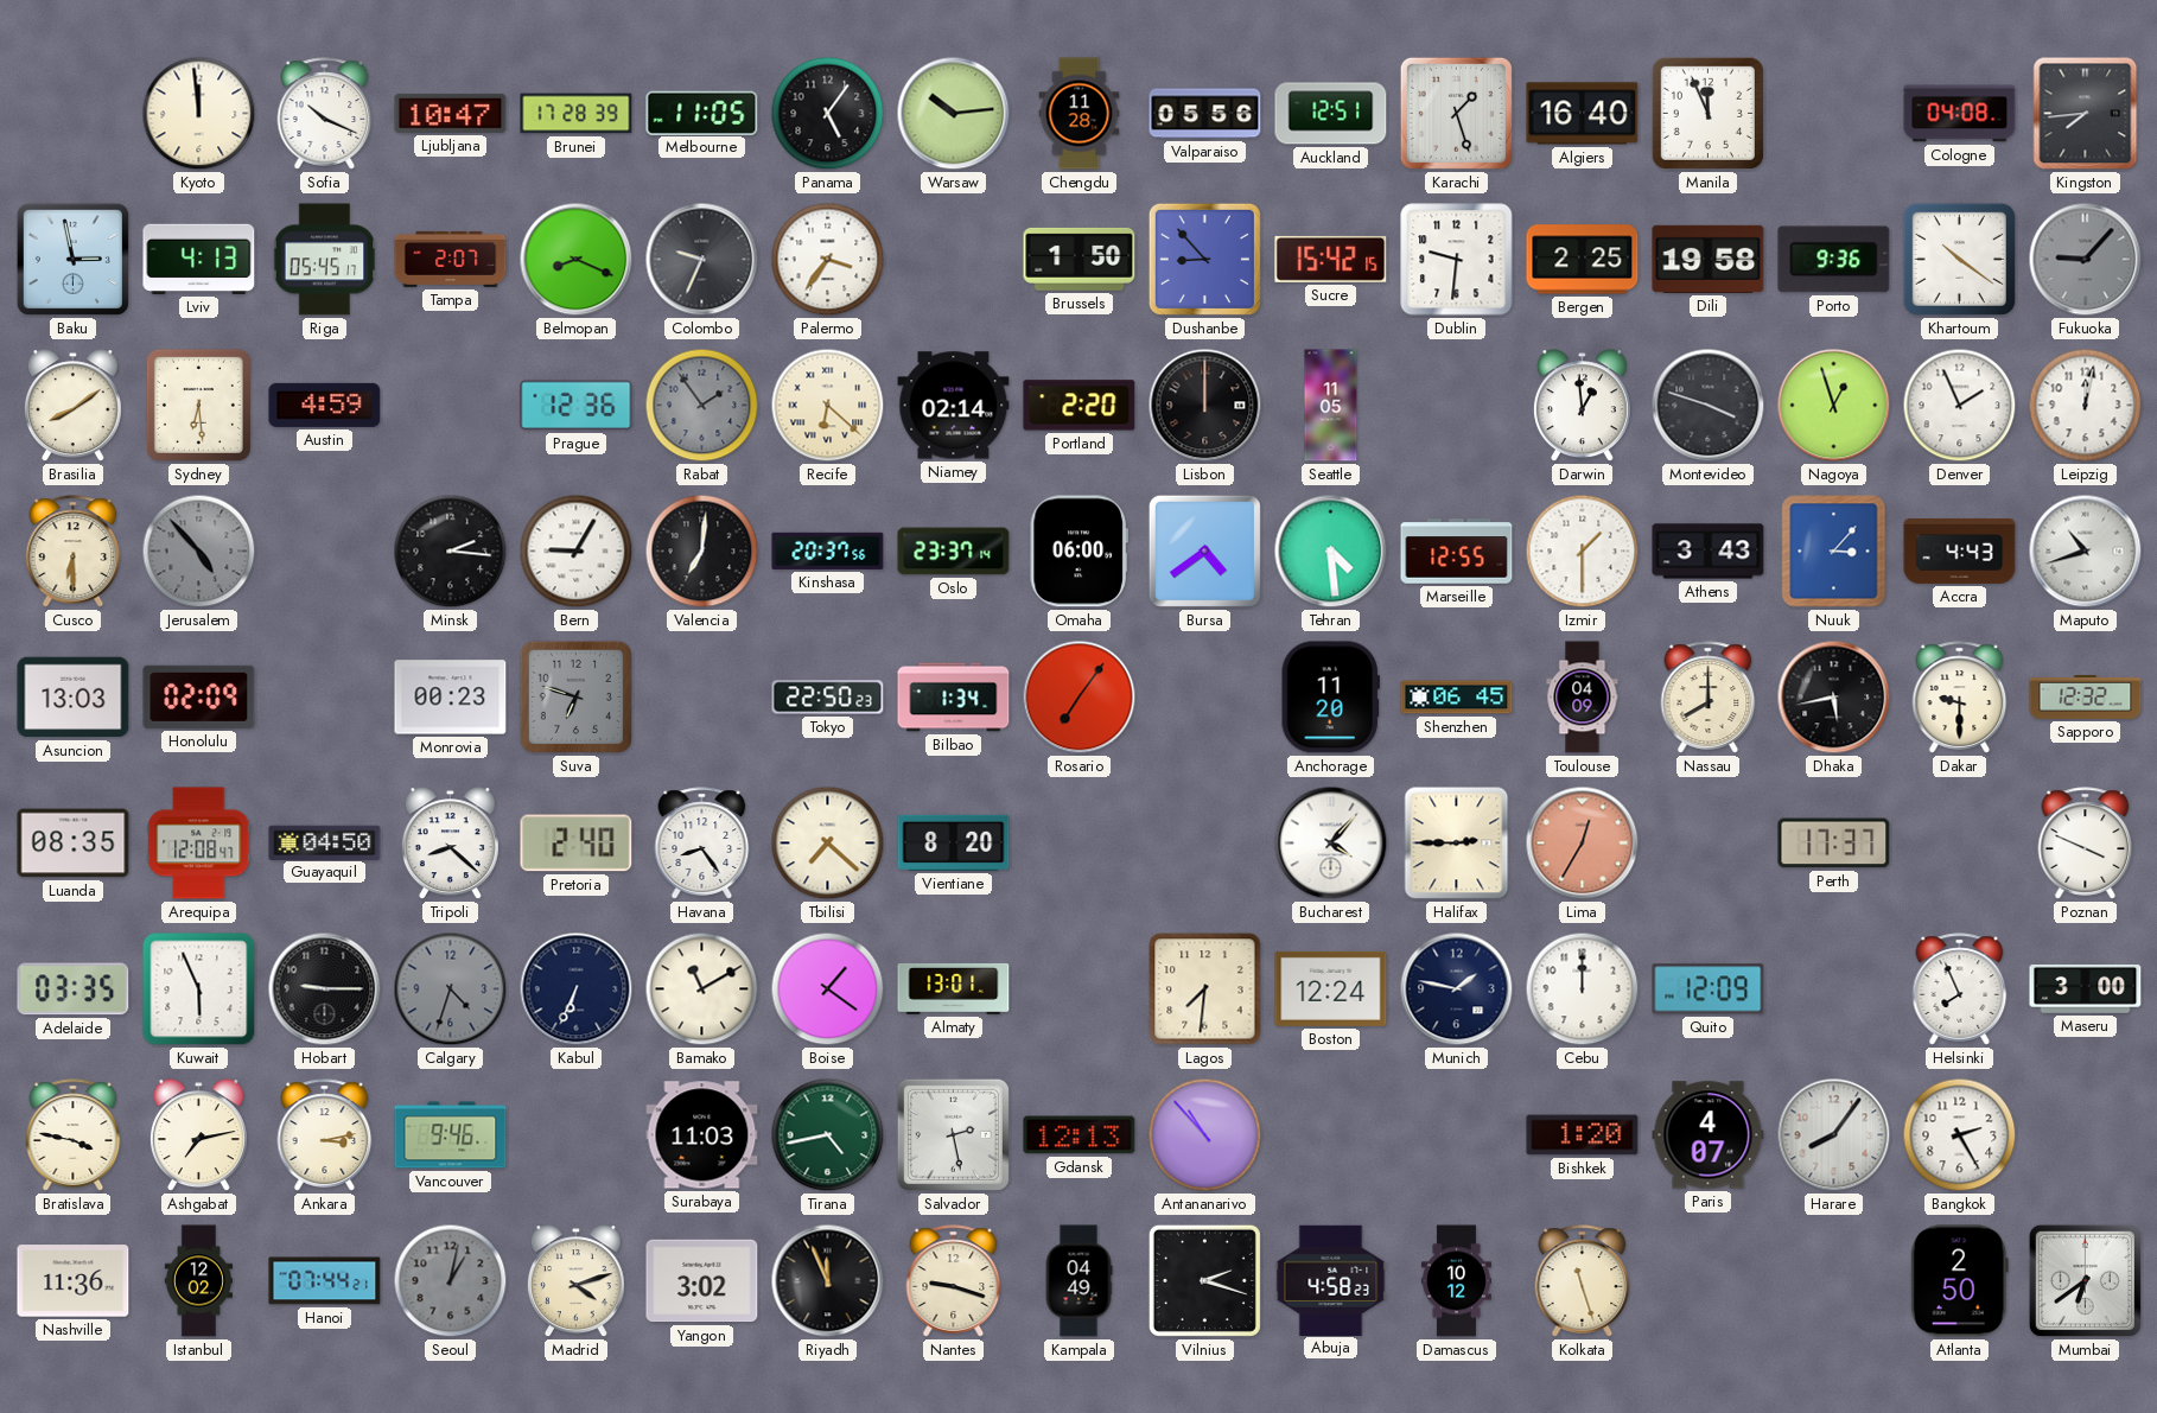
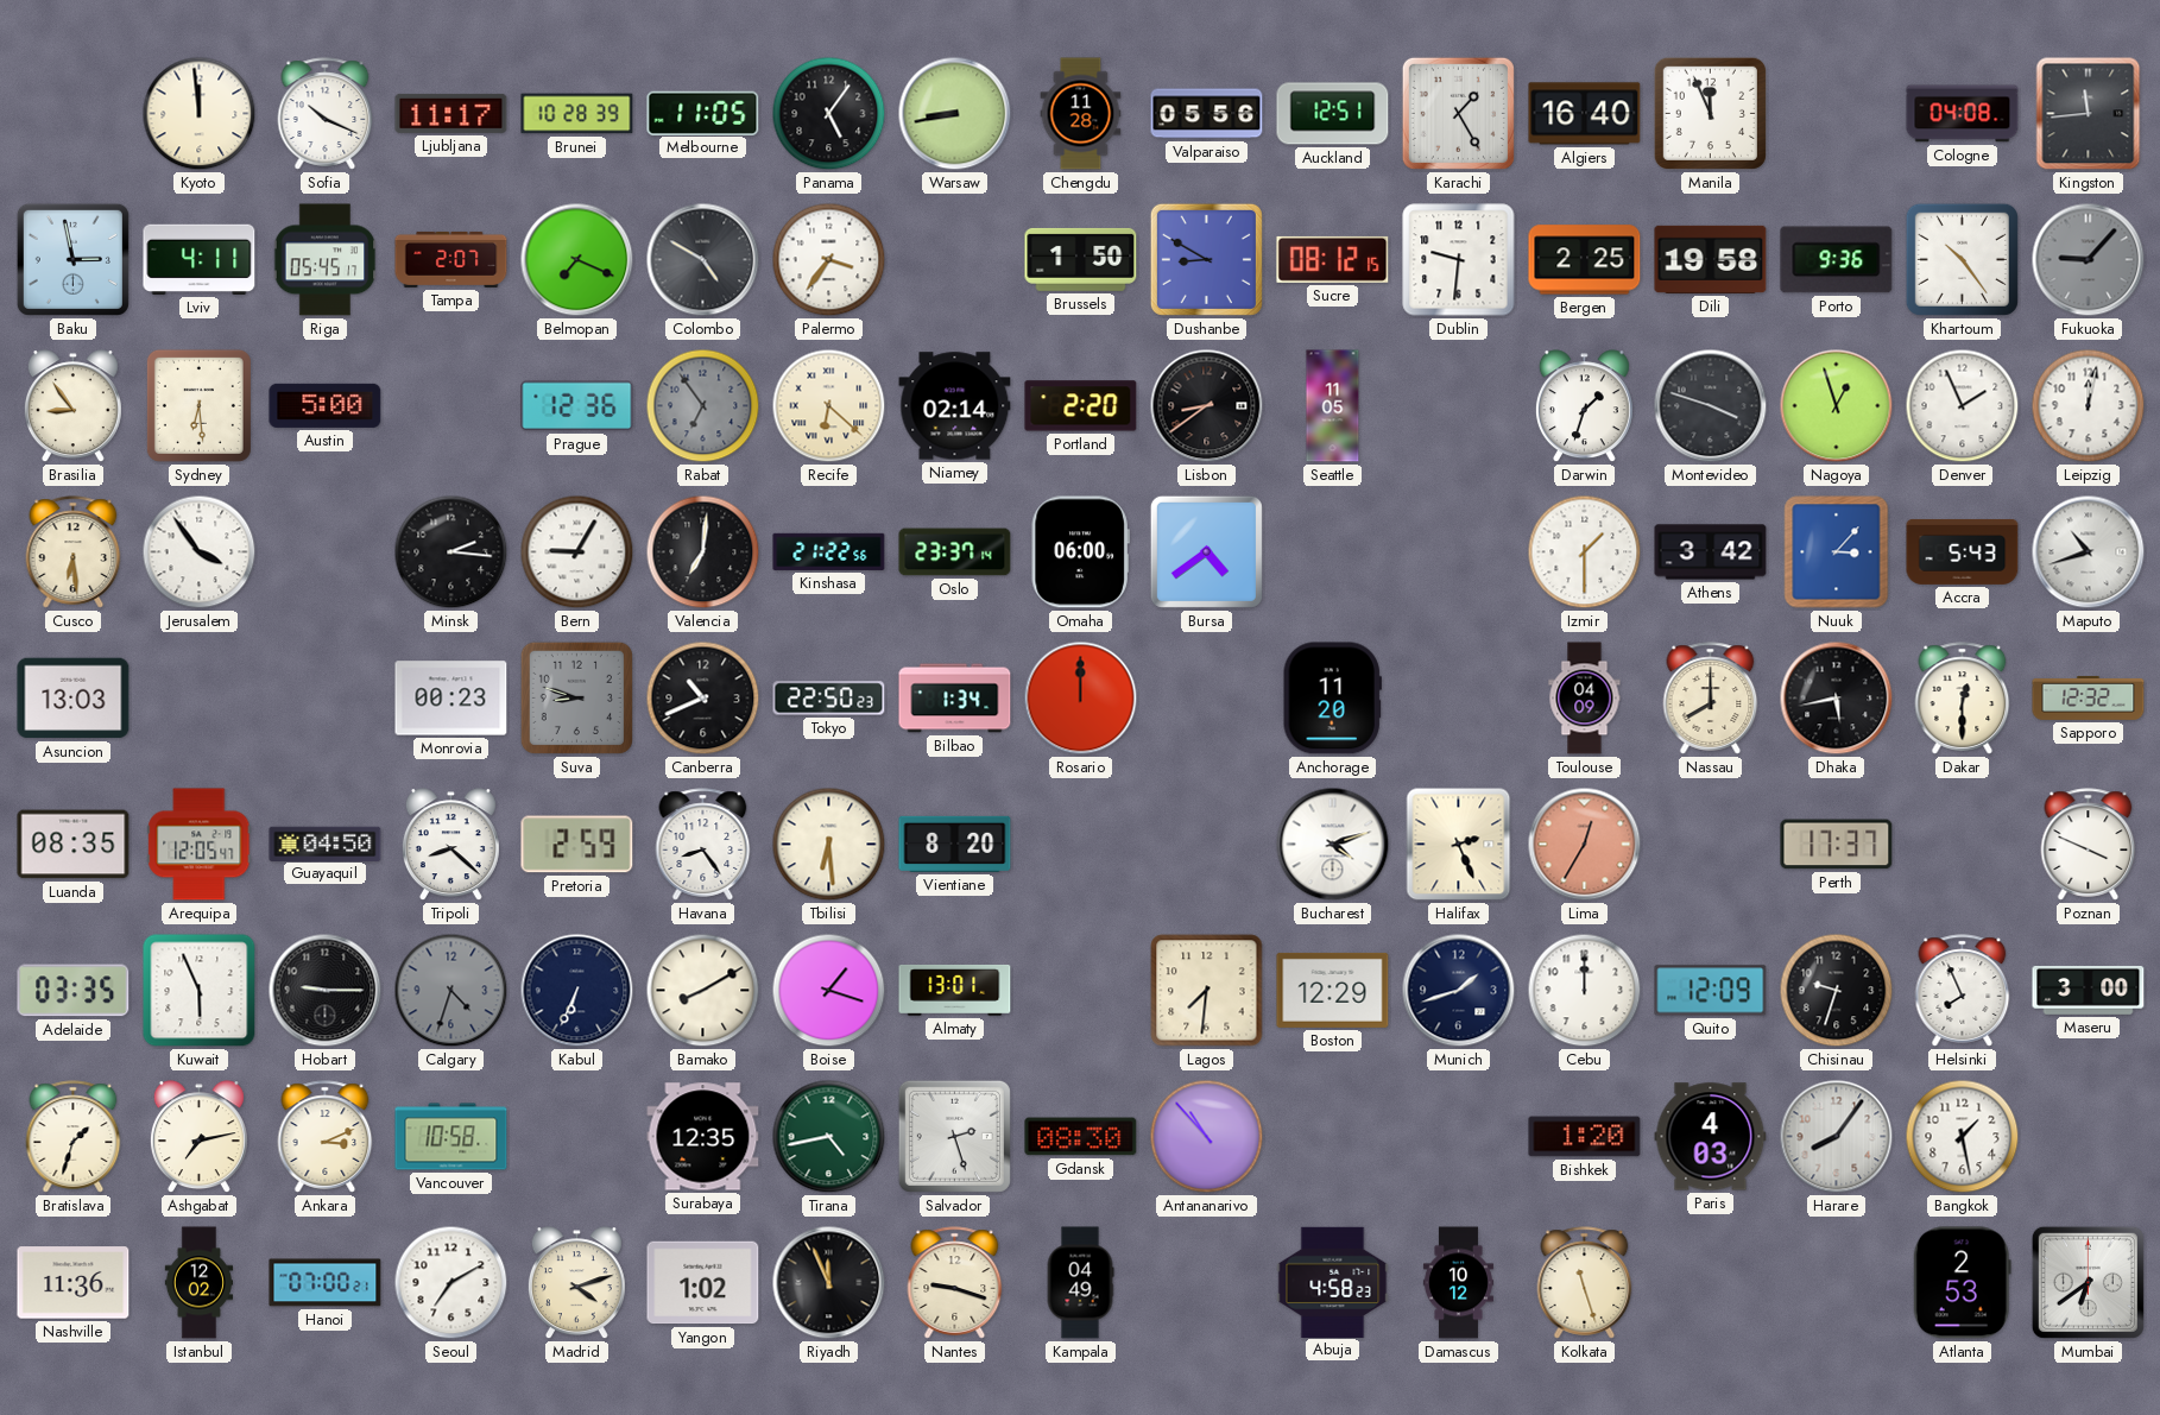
Ljubljana: 10:47 -> 11:17 (451, 113)
Brunei: 17:28 -> 10:28 (577, 114)
Warsaw: 10:14 -> 8:43 (955, 114)
Karachi: 1:27 -> 1:25 (1458, 113)
Kingston: 7:44 -> 11:44 (2089, 114)
Lviv: 4:13 -> 4:11 (200, 259)
Belmopan: 8:19 -> 7:19 (577, 260)
Colombo: 9:34 -> 4:50 (703, 260)
Dushanbe: 8:53 -> 8:50 (1206, 259)
Sucre: 15:42 -> 08:12 (1333, 259)
Khartoum: 10:21 -> 10:24 (1962, 259)
Brasilia: 8:09 -> 8:54 (72, 406)
Austin: 4:59 -> 5:00 (326, 405)
Rabat: 1:54 -> 6:54 (703, 406)
Lisbon: 12:00 -> 8:39 (1207, 406)
Darwin: 12:59 -> 1:33 (1584, 406)
Cusco: 6:30 -> 6:29 (74, 552)
Jerusalem: 4:53 -> 3:54 (200, 552)
Jerusalem dial: grey -> white (200, 552)
Kinshasa: 20:37 -> 21:22 (829, 551)
Tehran: 4:29 -> none (1331, 552)
Marseille: 12:55 -> none (1457, 552)
Athens: 3:43 -> 3:42 (1711, 552)
Accra: 4:43 -> 5:43 (1963, 551)
Honolulu: 02:09 -> none (199, 696)
Suva: 6:48 -> 8:48 (576, 697)
Canberra: none -> 10:41 (703, 699)
Rosario: 7:06 -> 12:00 (1081, 699)
Shenzhen: 06:45 -> none (1457, 698)
Dakar: 9:30 -> 12:30 (1963, 699)
Arequipa: 12:08 -> 12:05 (200, 845)
Pretoria: 2:40 -> 2:59 (577, 845)
Tbilisi: 7:22 -> 6:29 (829, 845)
Bucharest: 4:07 -> 4:12 (1333, 845)
Halifax: 2:45 -> 2:26 (1459, 845)
Bamako: 11:10 -> 8:10 (703, 991)
Boise: 1:21 -> 1:18 (829, 991)
Boston: 12:24 -> 12:29 (1333, 990)
Munich: 1:47 -> 1:42 (1459, 991)
Chisinau: none -> 9:33 (1837, 991)
Bratislava: 3:47 -> 1:33 (74, 1137)
Ankara: 3:13 -> 3:11 (326, 1137)
Vancouver: 9:46 -> 10:58 (451, 1137)
Surabaya: 11:03 -> 12:35 (703, 1137)
Salvador: 2:28 -> 2:27 (954, 1136)
Gdansk: 12:13 -> 08:30 (1081, 1137)
Paris: 4:07 -> 4:03 (1711, 1137)
Bangkok: 2:25 -> 1:28 (1963, 1137)
Hanoi: 07:44 -> 07:00 (326, 1283)
Seoul: 1:02 -> 7:10 (451, 1283)
Seoul dial: grey -> white (451, 1283)
Yangon: 3:02 -> 1:02 (703, 1283)
Vilnius: 2:18 -> none (1204, 1280)
Atlanta: 2:50 -> 2:53 (1962, 1283)
